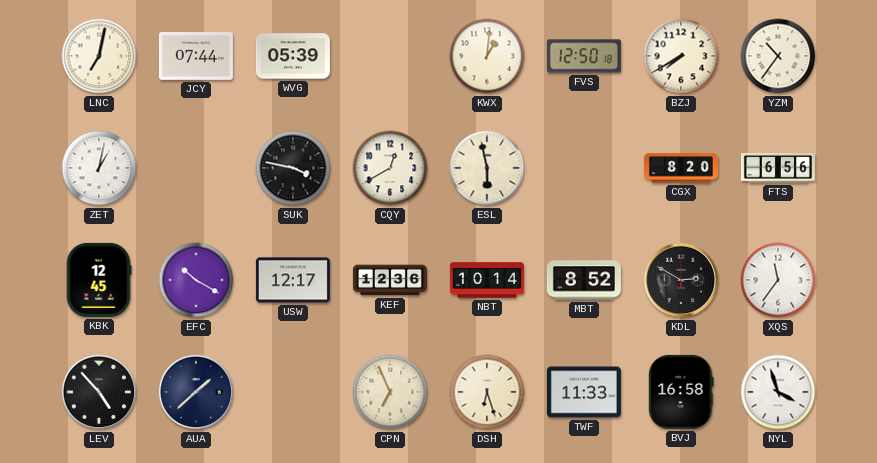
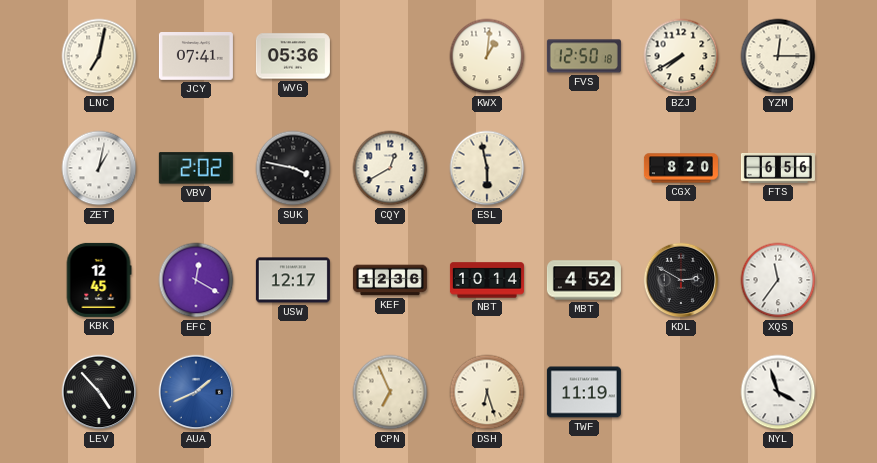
JCY: 07:44 -> 07:41 (196, 57)
WVG: 05:39 -> 05:36 (293, 56)
YZM: 10:36 -> 12:15 (778, 56)
VBV: none -> 2:02 (196, 168)
EFC: 10:20 -> 12:20 (196, 280)
MBT: 8:52 -> 4:52 (584, 280)
AUA: 1:38 -> 1:41 (196, 392)
AUA dial: navy -> blue (196, 392)
TWF: 11:33 -> 11:19 (584, 392)
BVJ: 16:58 -> none (681, 392)
